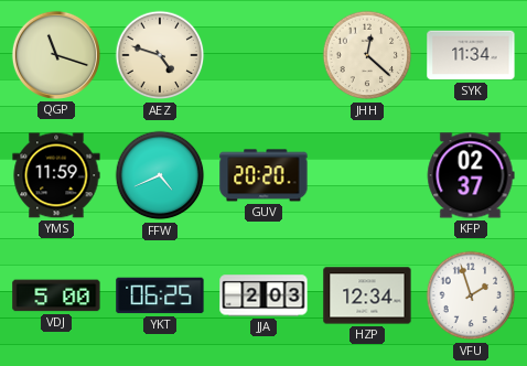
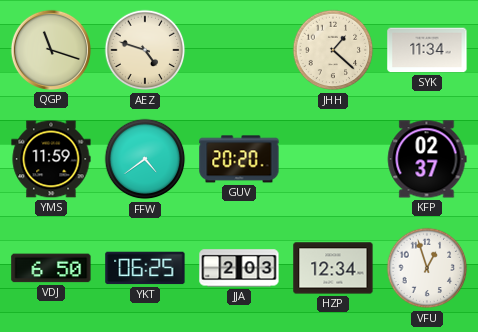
JHH: 12:22 -> 1:22 (333, 50)
FFW: 4:41 -> 4:39 (145, 159)
VDJ: 5:00 -> 6:50 (51, 268)
VFU: 1:57 -> 12:57 (427, 268)
